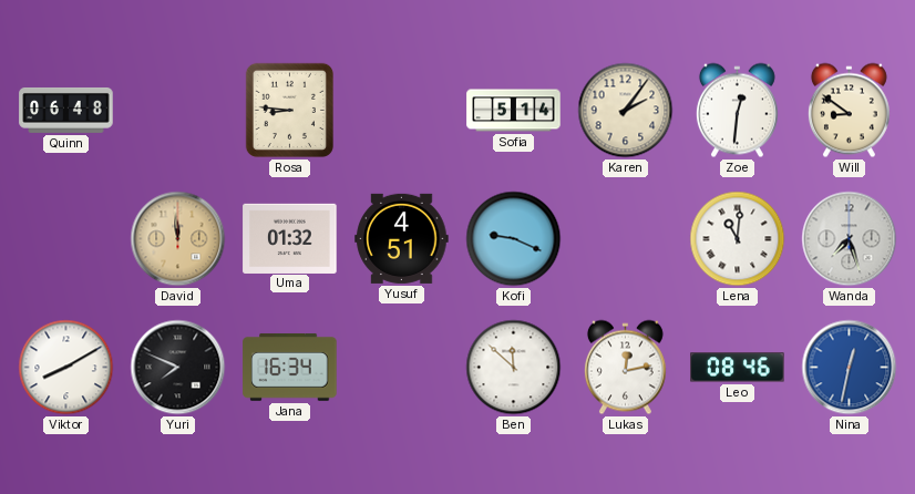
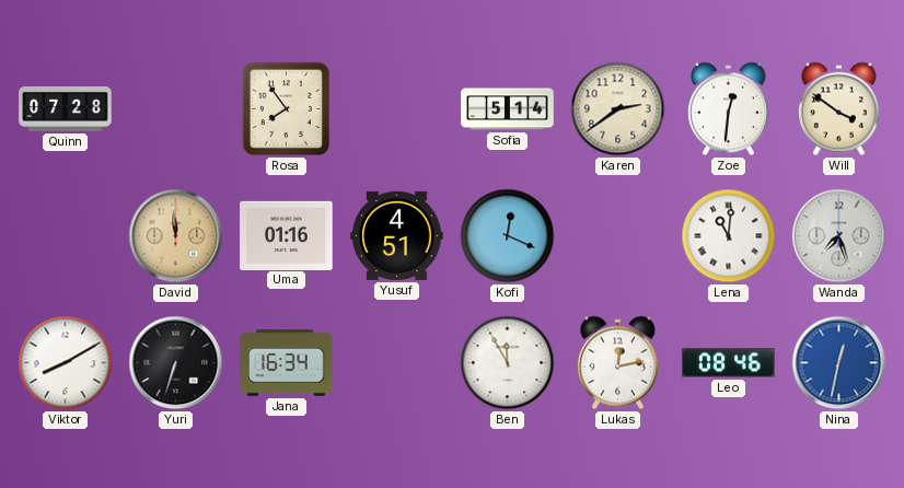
Quinn: 06:48 -> 07:28 (66, 109)
Rosa: 8:46 -> 7:54 (286, 108)
Karen: 2:06 -> 2:39 (618, 109)
Will: 8:51 -> 3:51 (838, 109)
Uma: 01:32 -> 01:16 (287, 235)
Kofi: 9:19 -> 12:19 (508, 236)
Yuri: 7:49 -> 6:33 (176, 363)
Ben: 11:52 -> 11:55 (508, 363)
